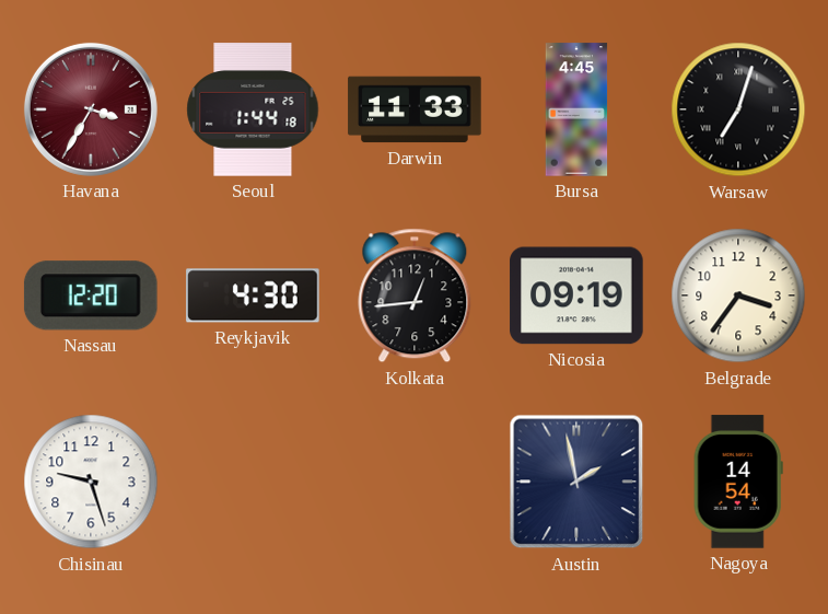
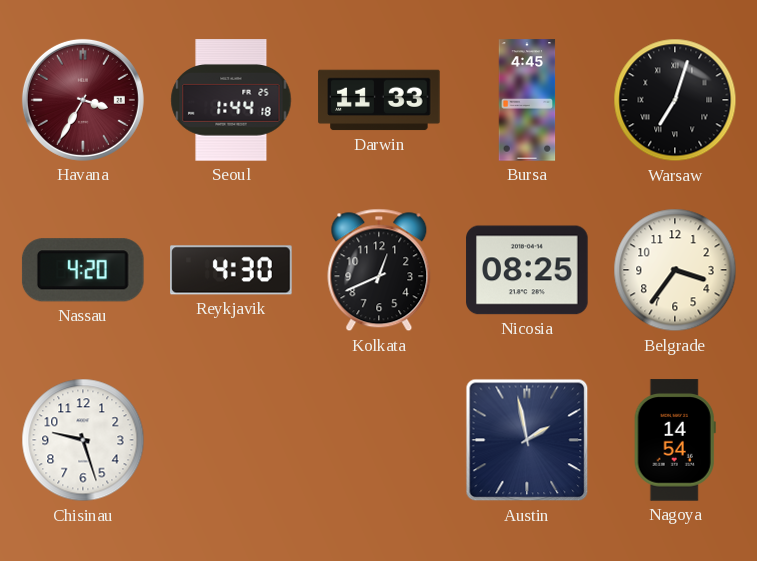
Nassau: 12:20 -> 4:20 (83, 270)
Kolkata: 12:44 -> 12:41 (379, 270)
Nicosia: 09:19 -> 08:25 (527, 270)
